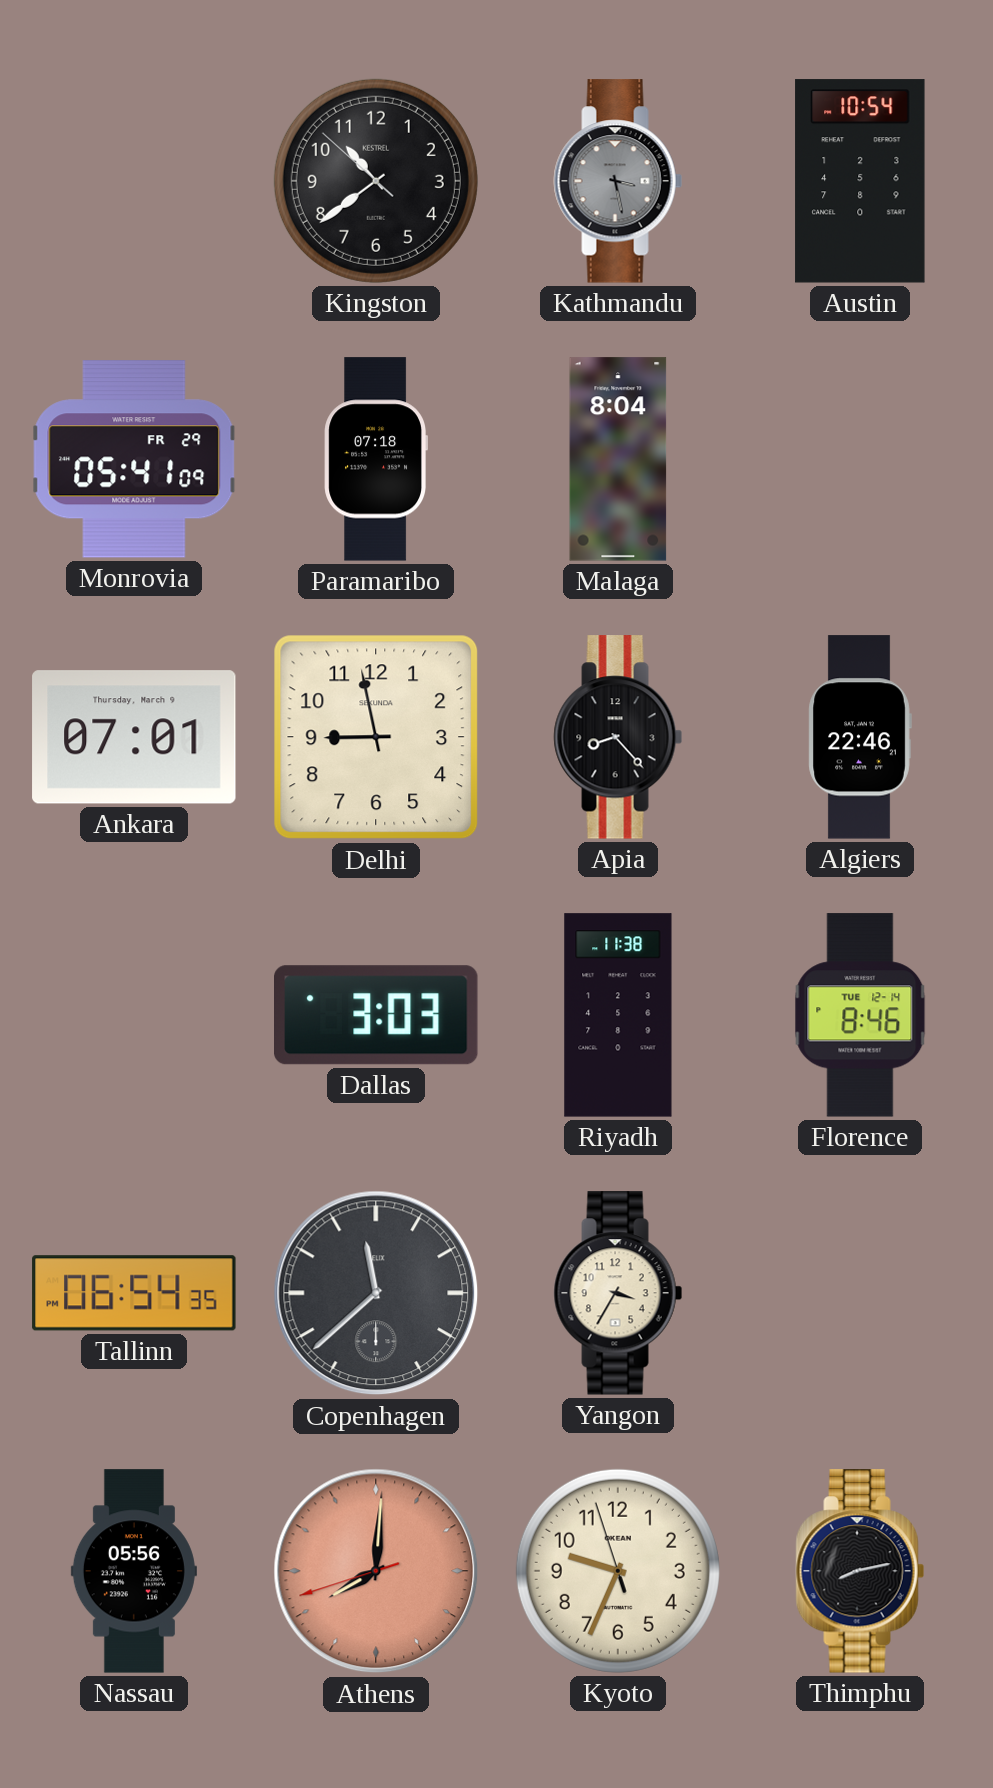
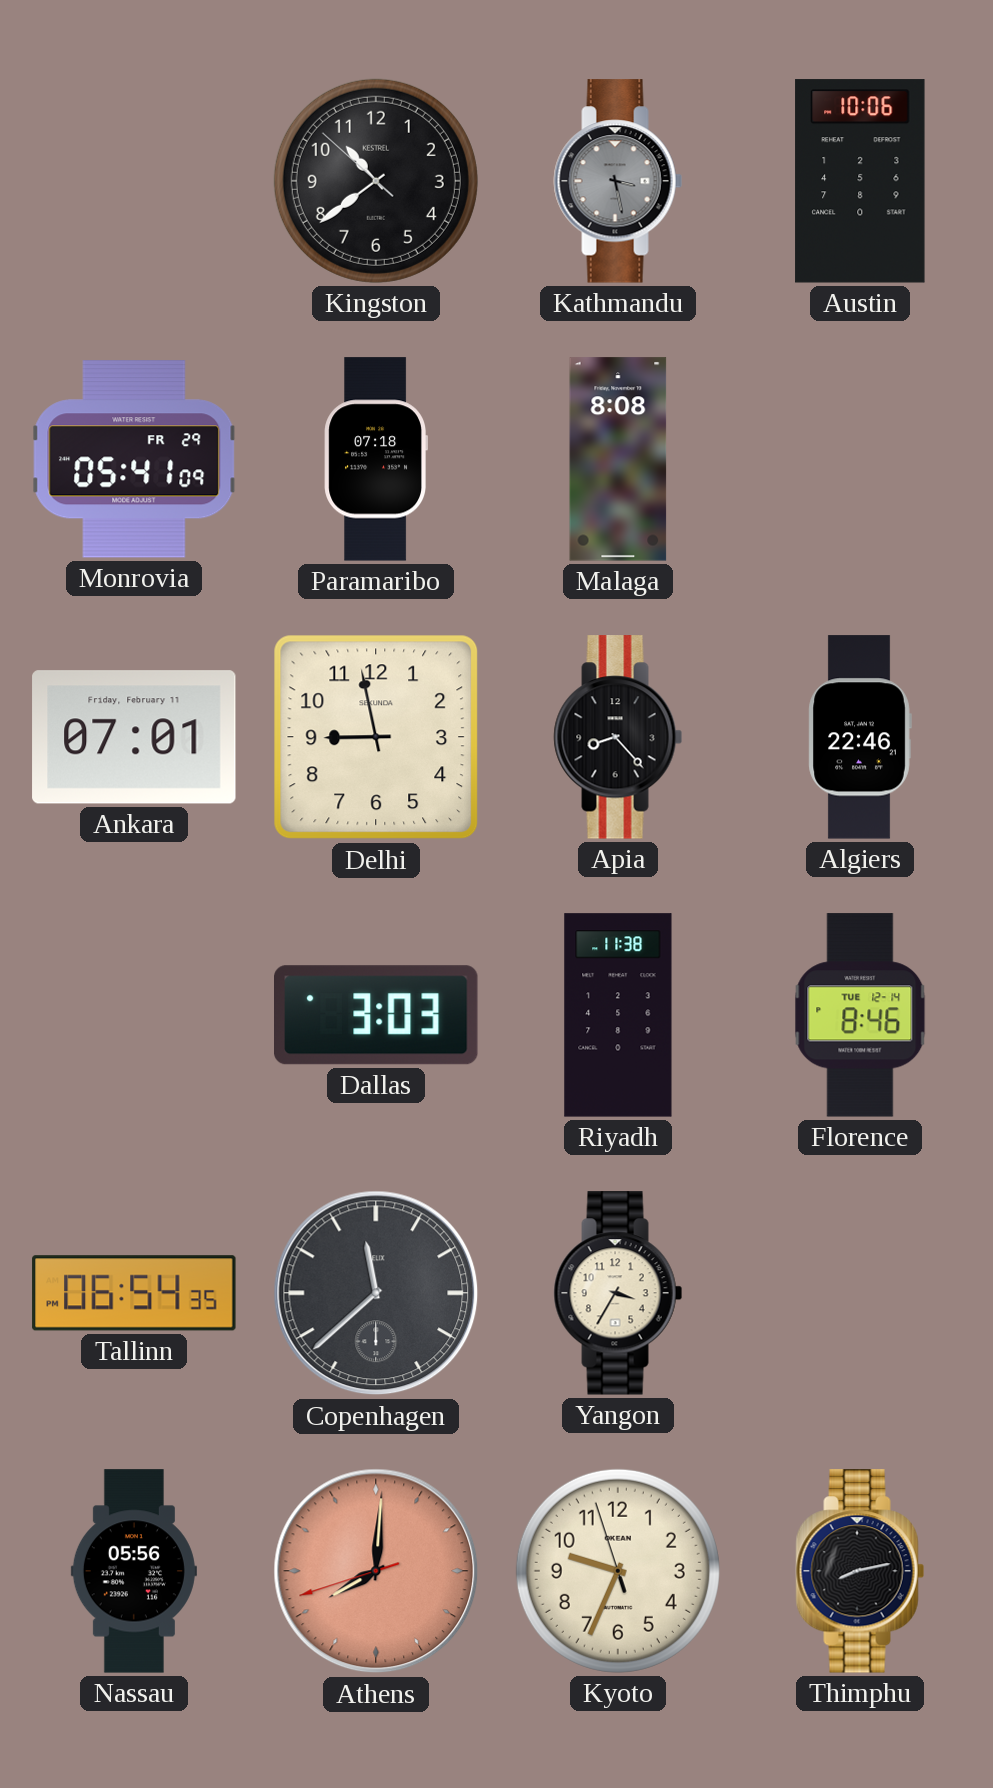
Austin: 10:54 -> 10:06 (860, 181)
Malaga: 8:04 -> 8:08 (618, 459)
Ankara date: Thursday, March 9 -> Friday, February 11 (134, 737)
